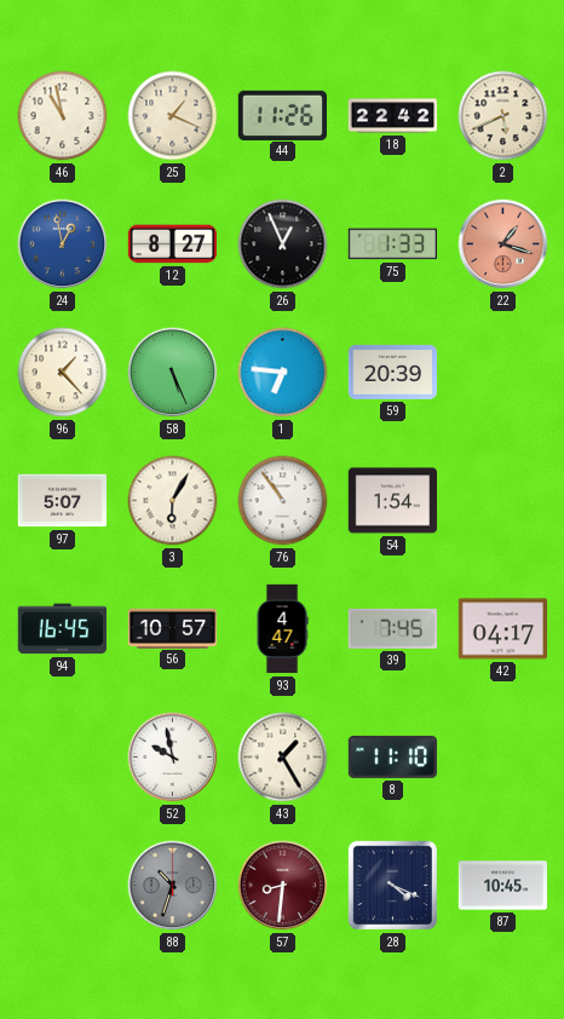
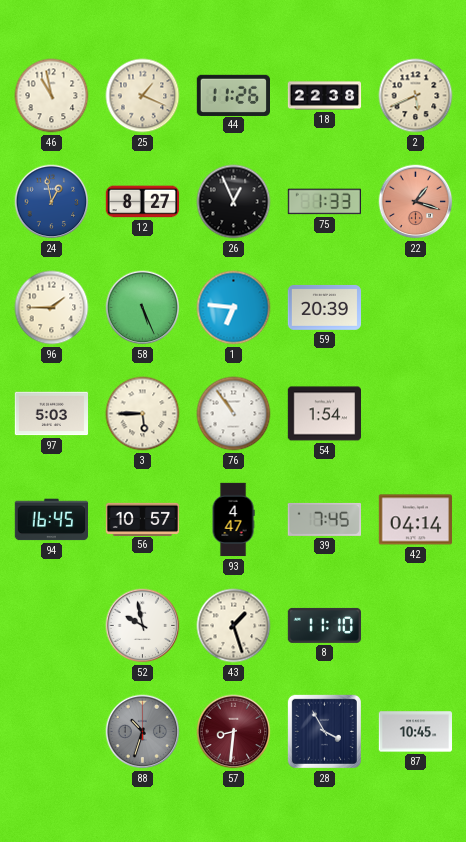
18: 22:42 -> 22:38 (325, 96)
96: 1:23 -> 1:45 (52, 308)
97: 5:07 -> 5:03 (52, 414)
3: 6:05 -> 5:45 (143, 414)
42: 04:17 -> 04:14 (415, 520)
43: 1:25 -> 1:27 (234, 626)
28: 4:19 -> 3:55 (324, 731)
